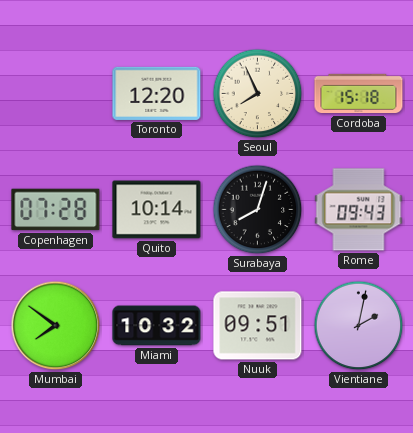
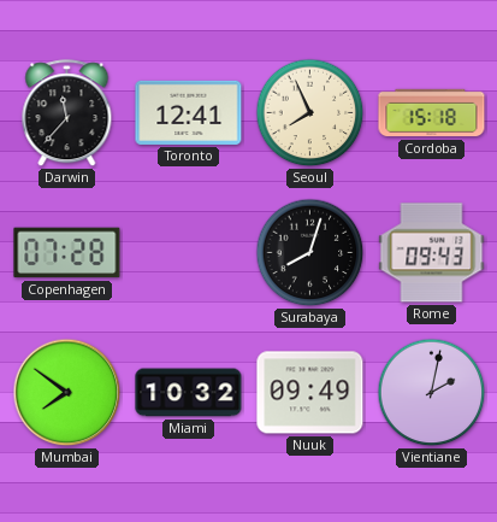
Darwin: none -> 11:37 (67, 113)
Toronto: 12:20 -> 12:41 (189, 112)
Quito: 10:14 -> none (157, 210)
Nuuk: 09:51 -> 09:49 (310, 393)
